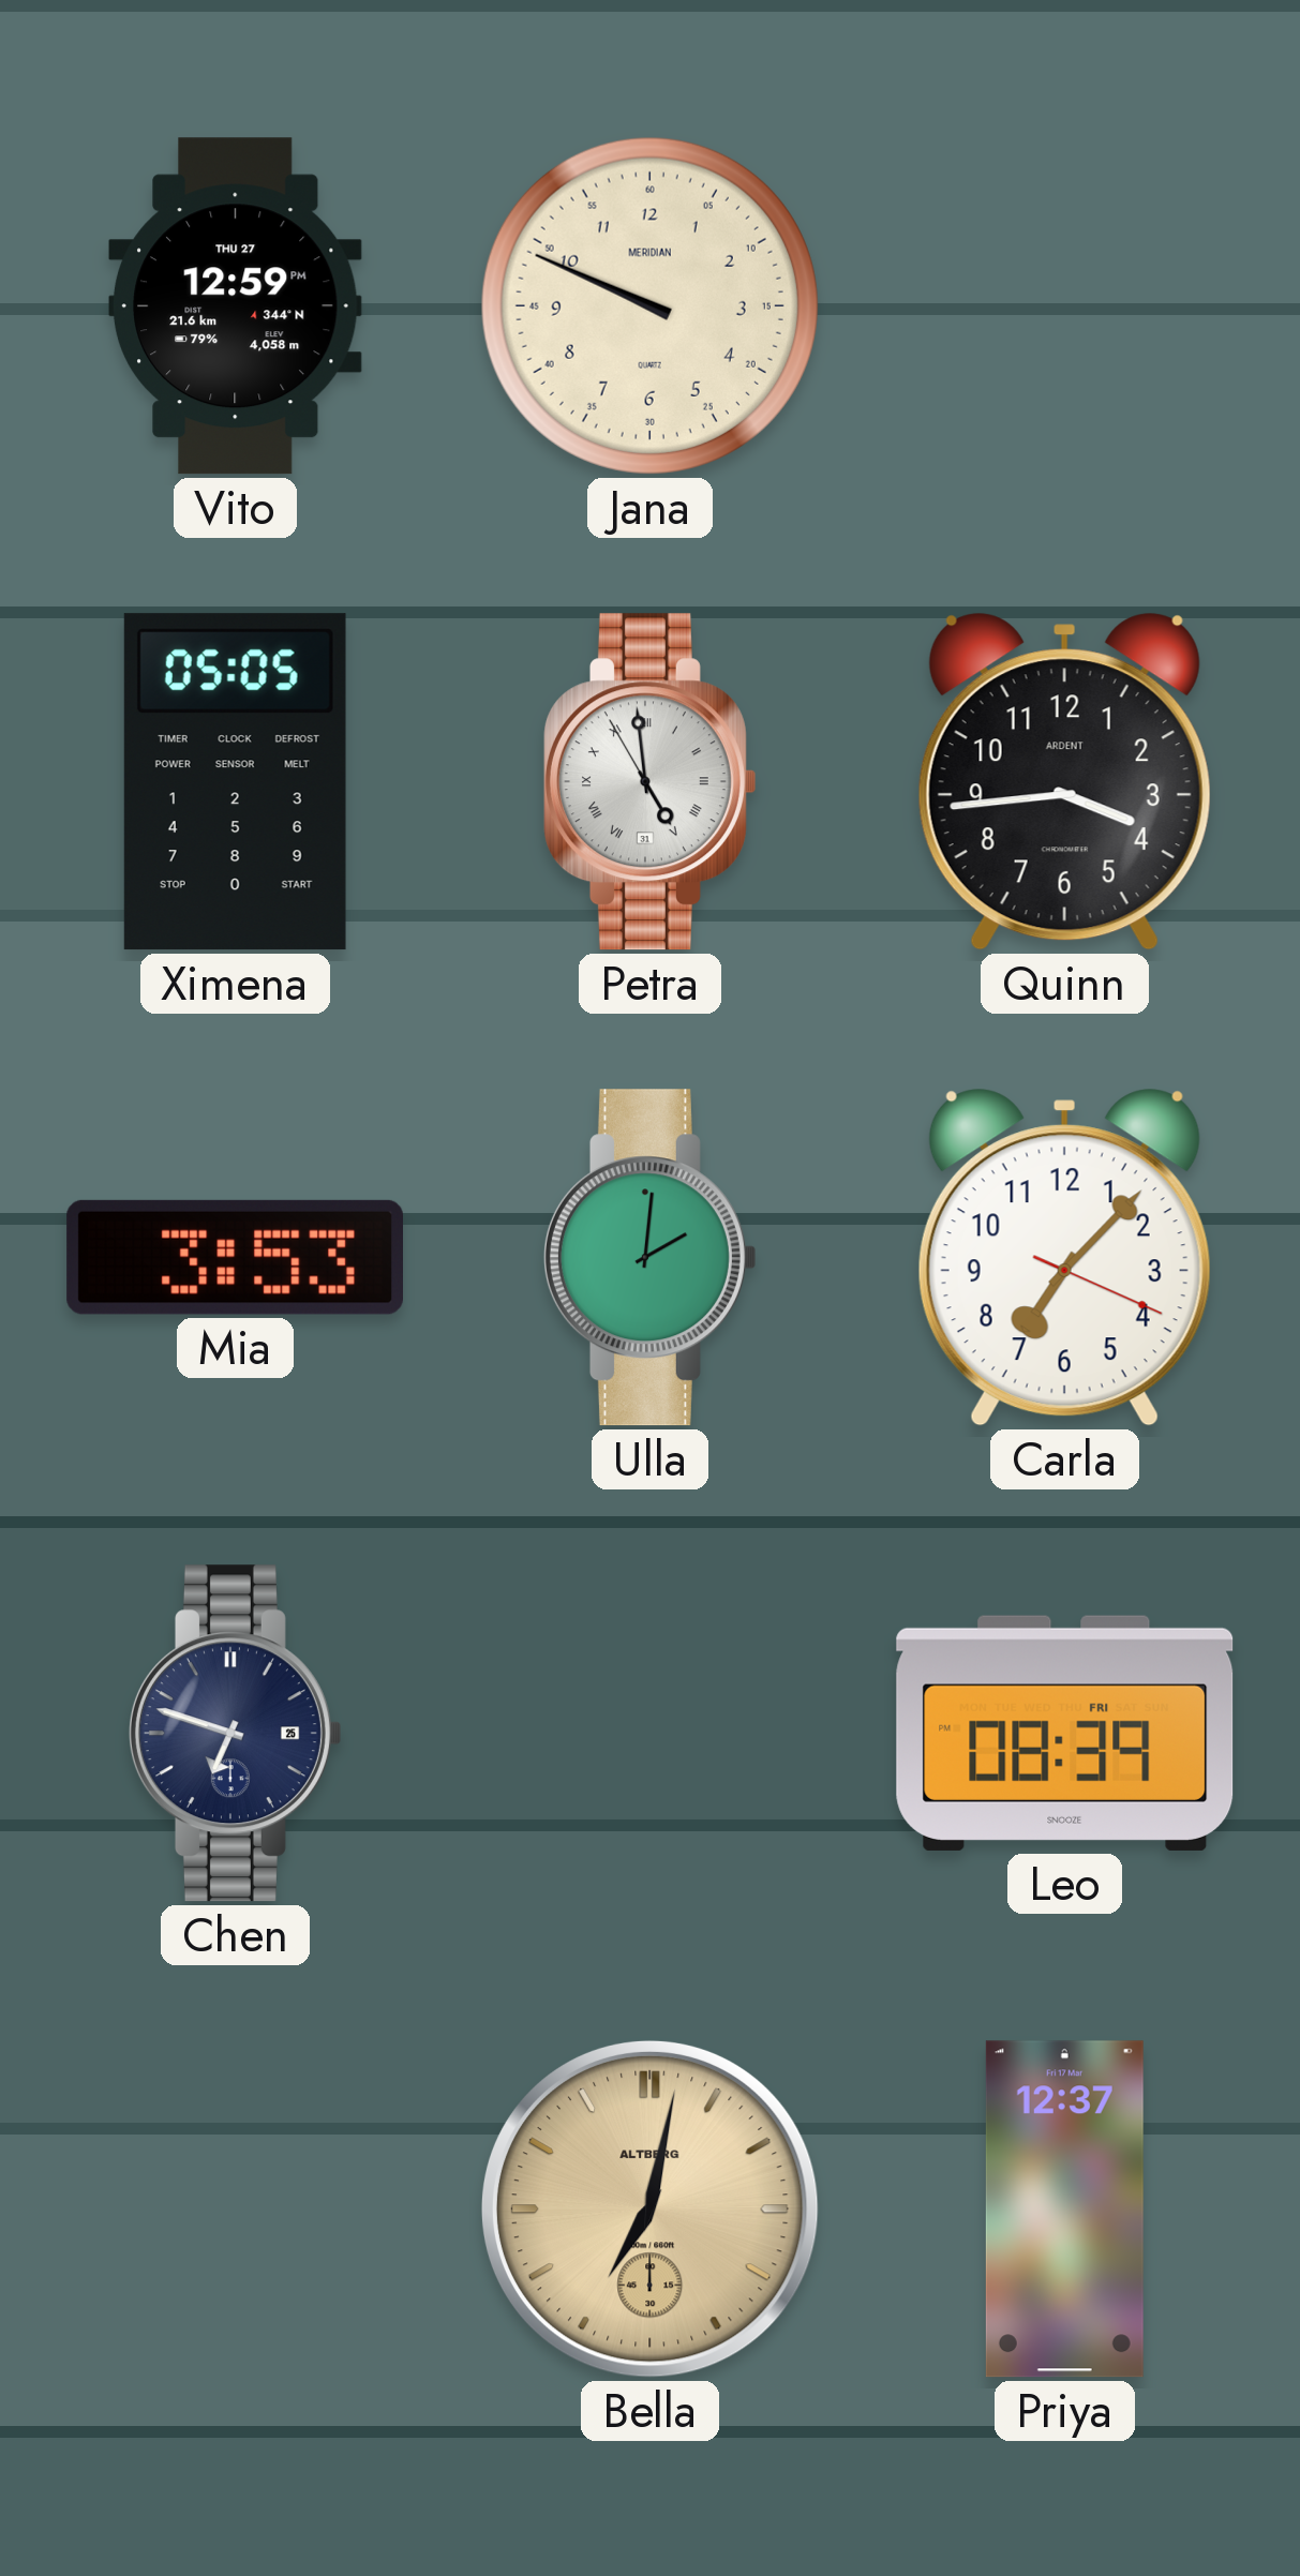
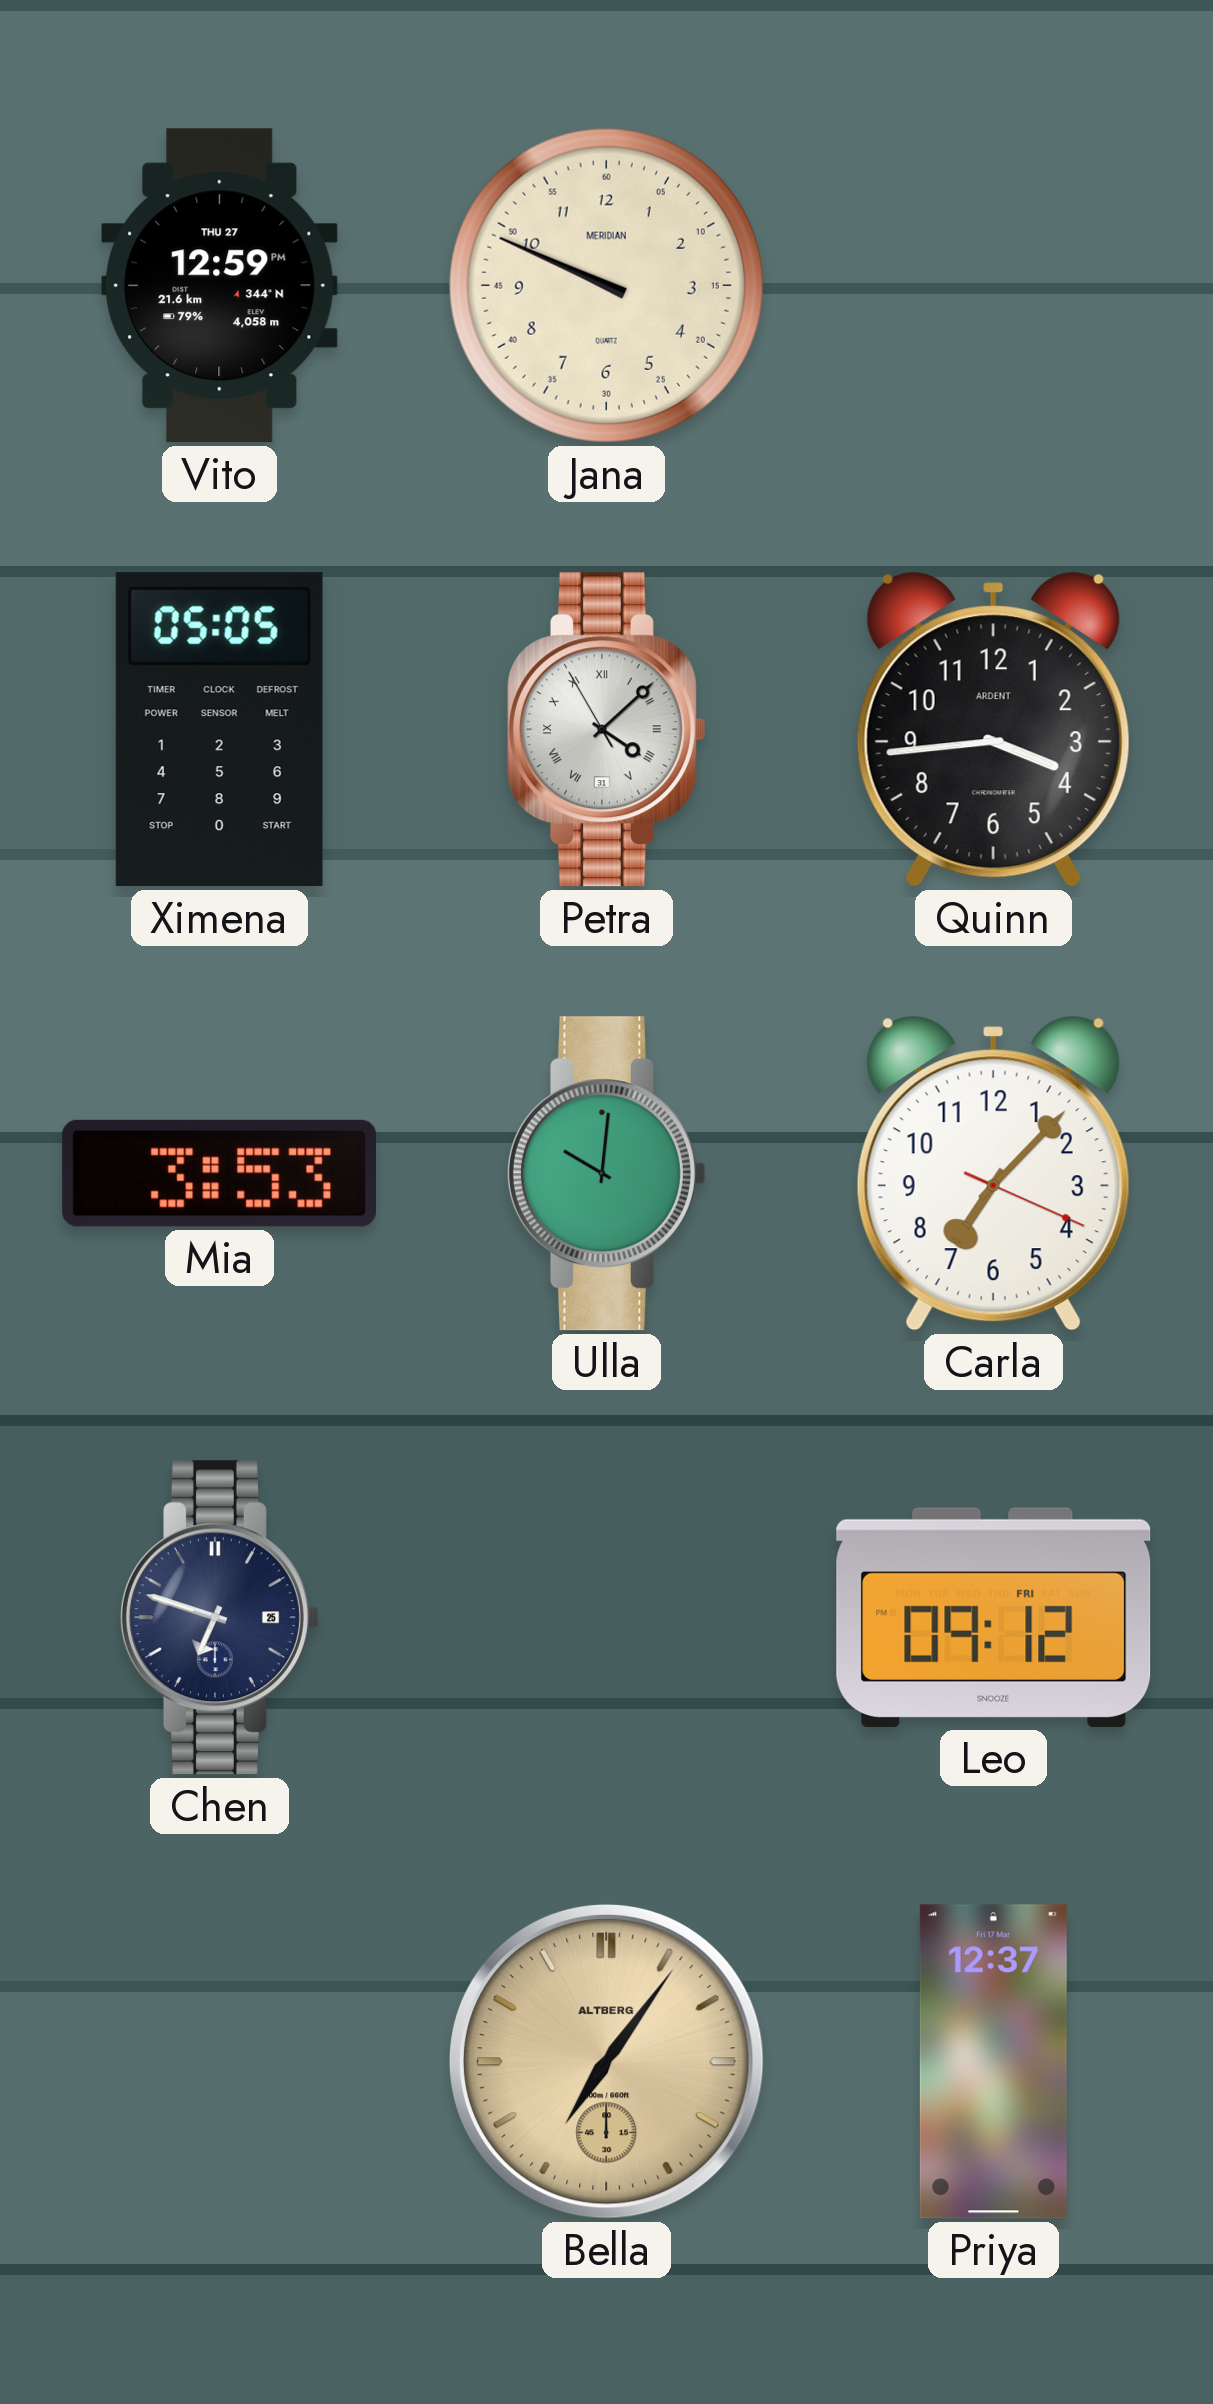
Petra: 4:58 -> 4:07 (606, 730)
Ulla: 2:01 -> 10:01 (606, 1174)
Leo: 08:39 -> 09:12 (994, 1617)
Bella: 7:02 -> 7:06 (606, 2061)
